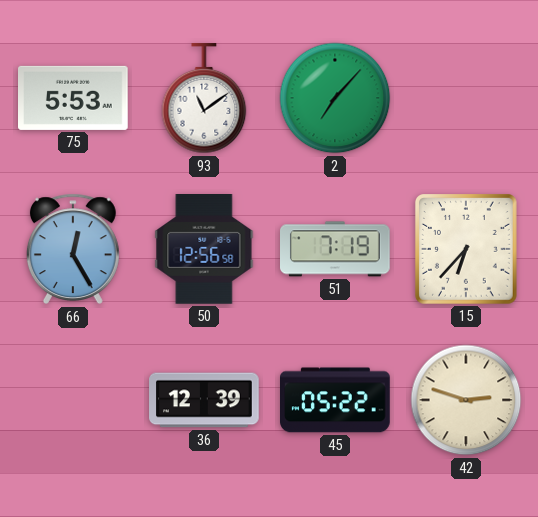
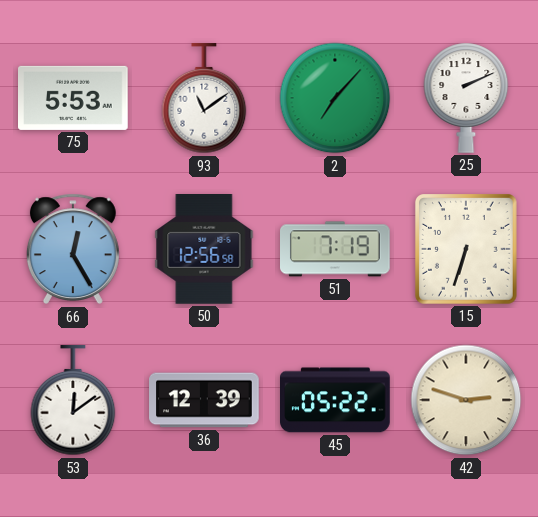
25: none -> 2:11 (466, 98)
15: 6:37 -> 6:33 (466, 250)
53: none -> 12:09 (73, 401)
